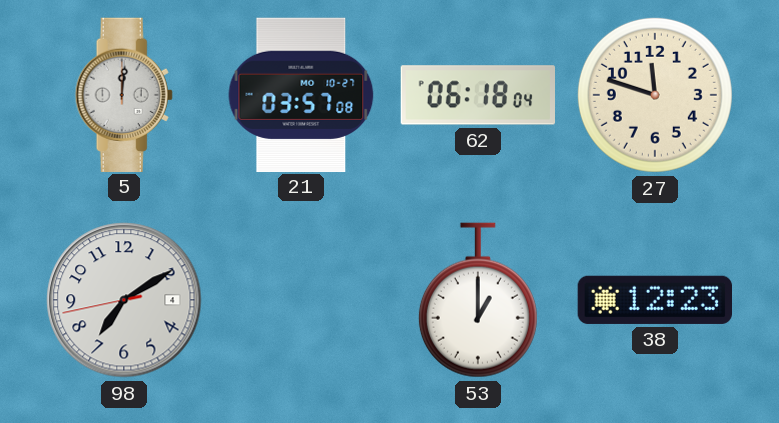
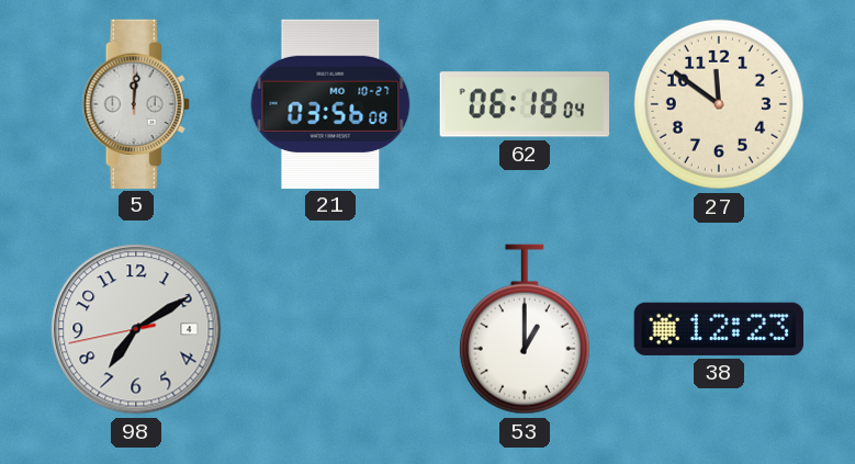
21: 03:57 -> 03:56 (330, 103)
27: 11:48 -> 11:51 (719, 104)
